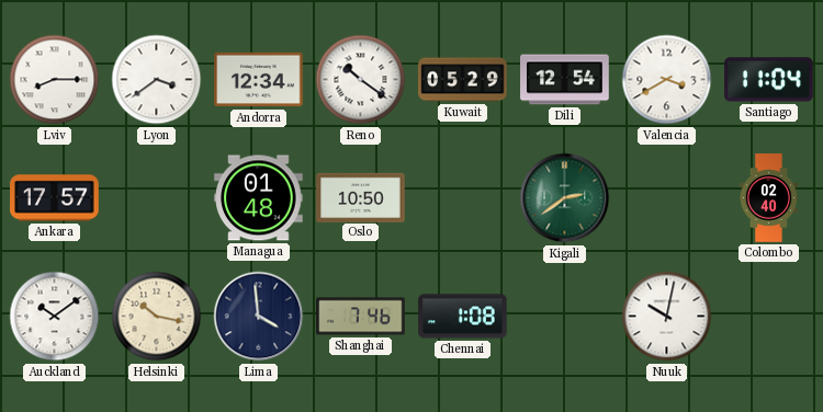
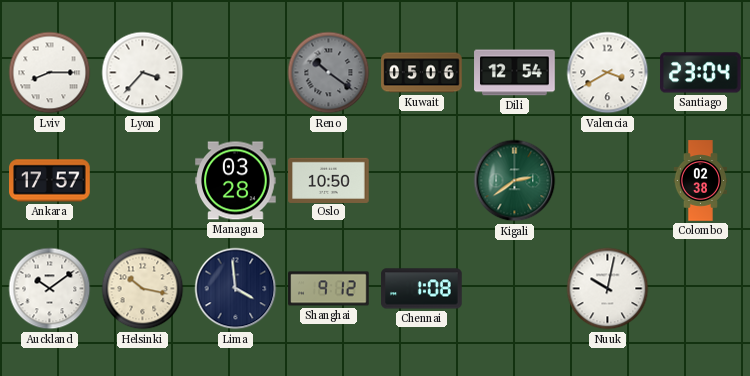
Lyon: 3:39 -> 3:37 (143, 73)
Andorra: 12:34 -> none (259, 80)
Reno dial: white -> grey (329, 73)
Kuwait: 05:29 -> 05:06 (422, 73)
Santiago: 11:04 -> 23:04 (701, 73)
Managua: 01:48 -> 03:28 (236, 181)
Colombo: 02:40 -> 02:38 (701, 181)
Shanghai: 7:46 -> 9:12 (329, 289)
